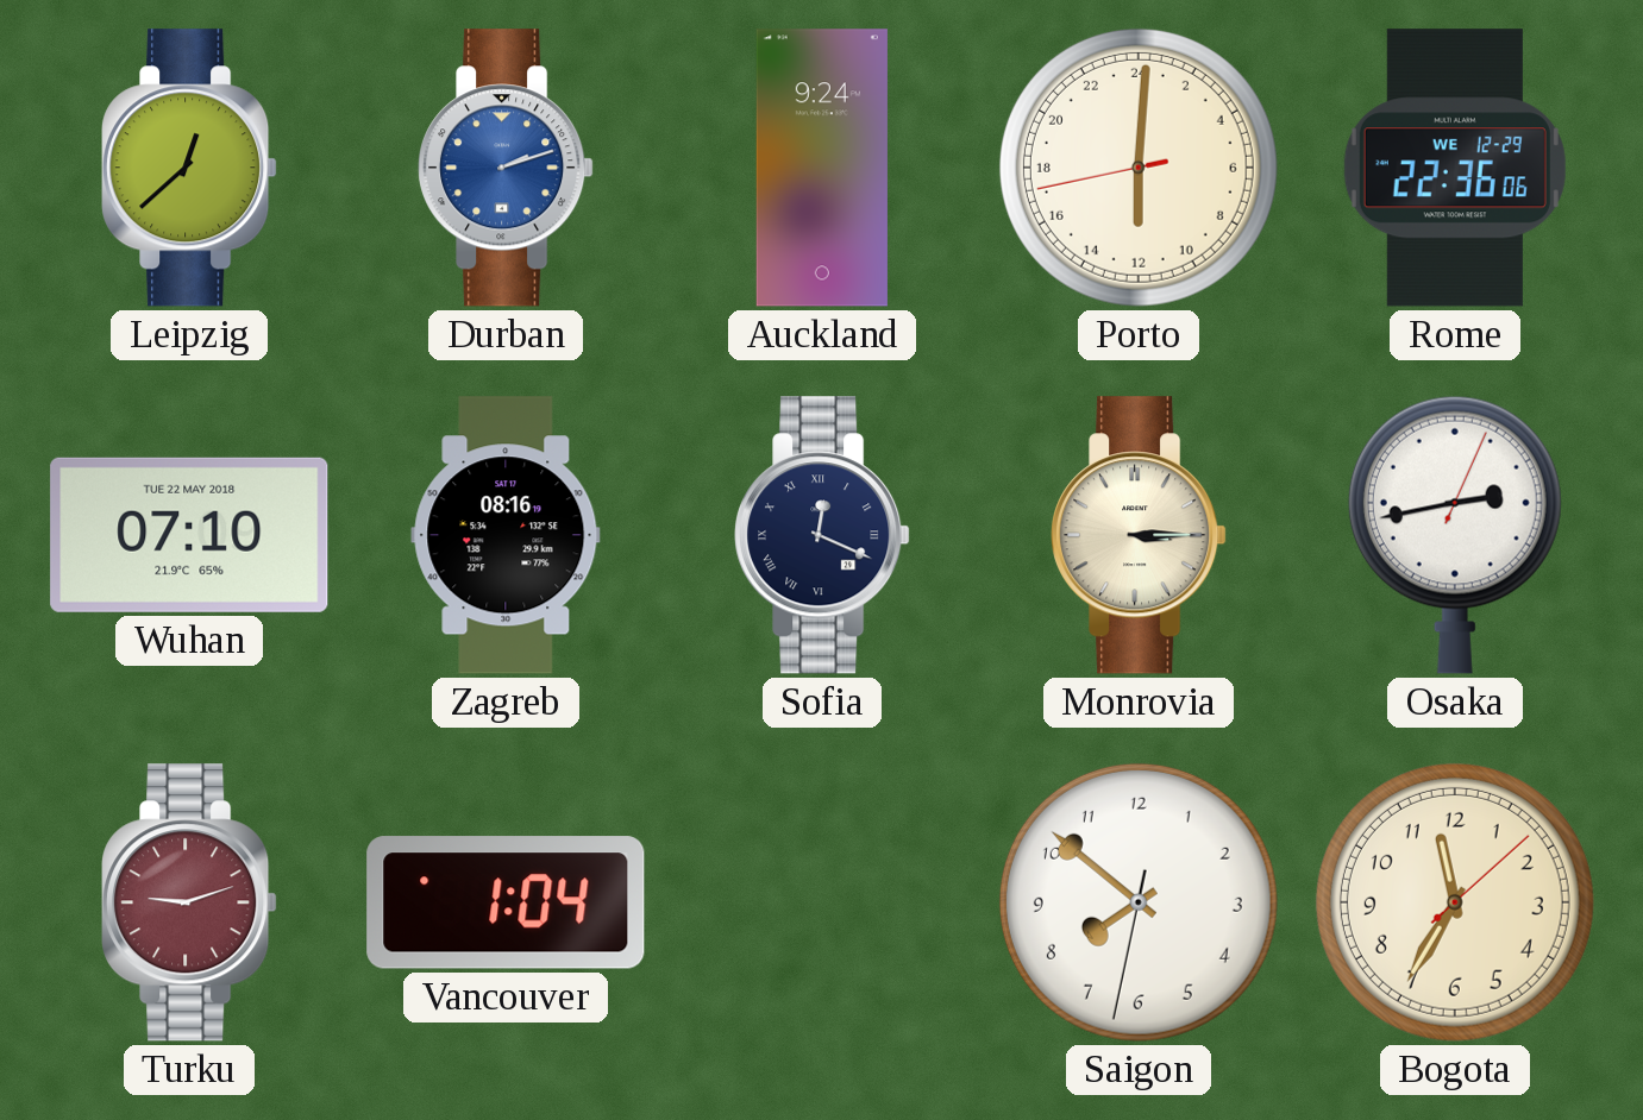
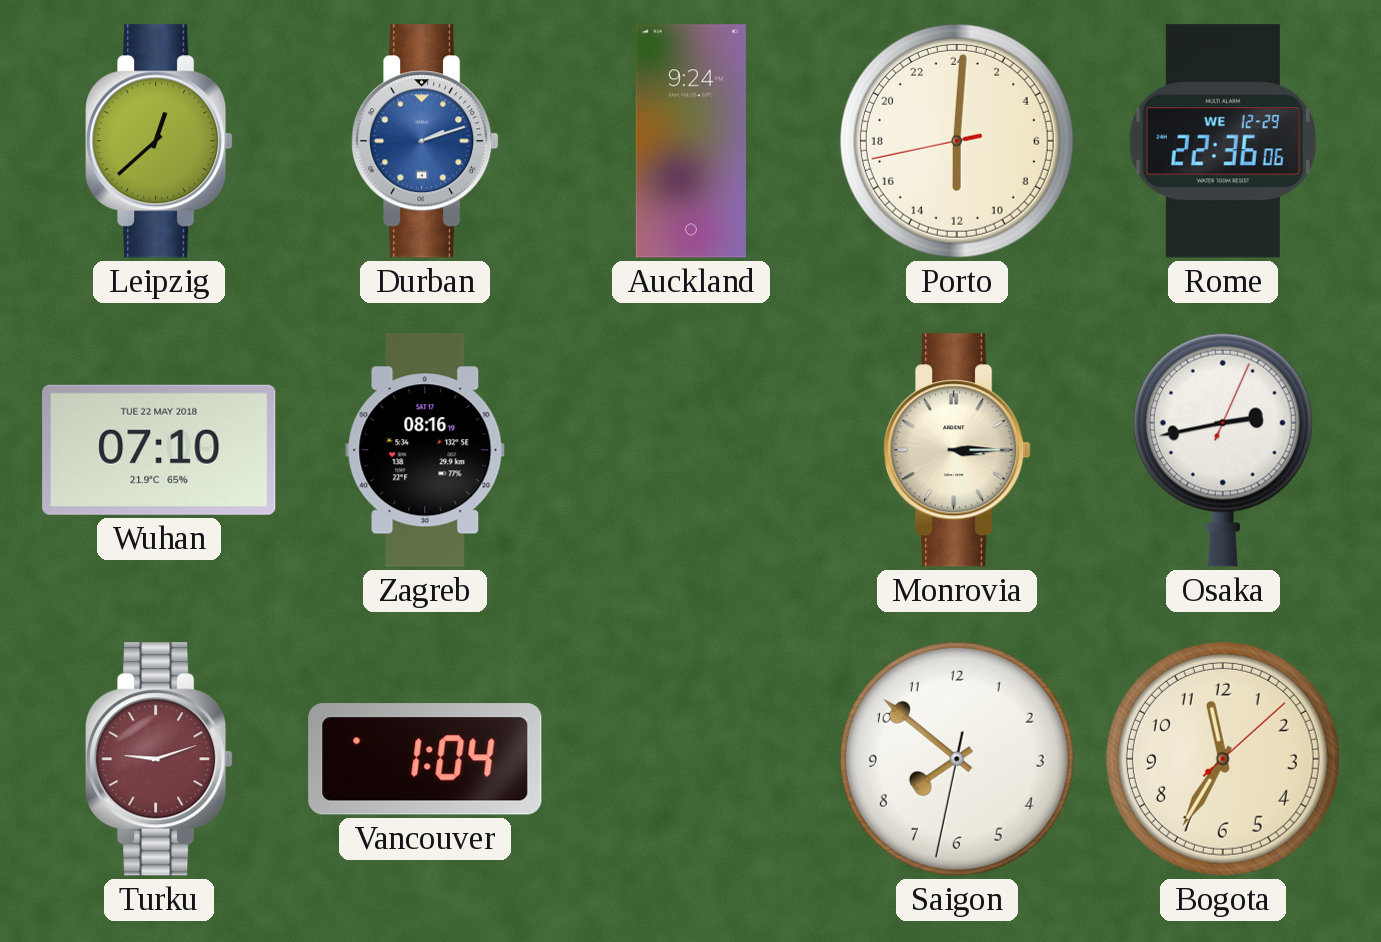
Sofia: 12:19 -> none (822, 535)
